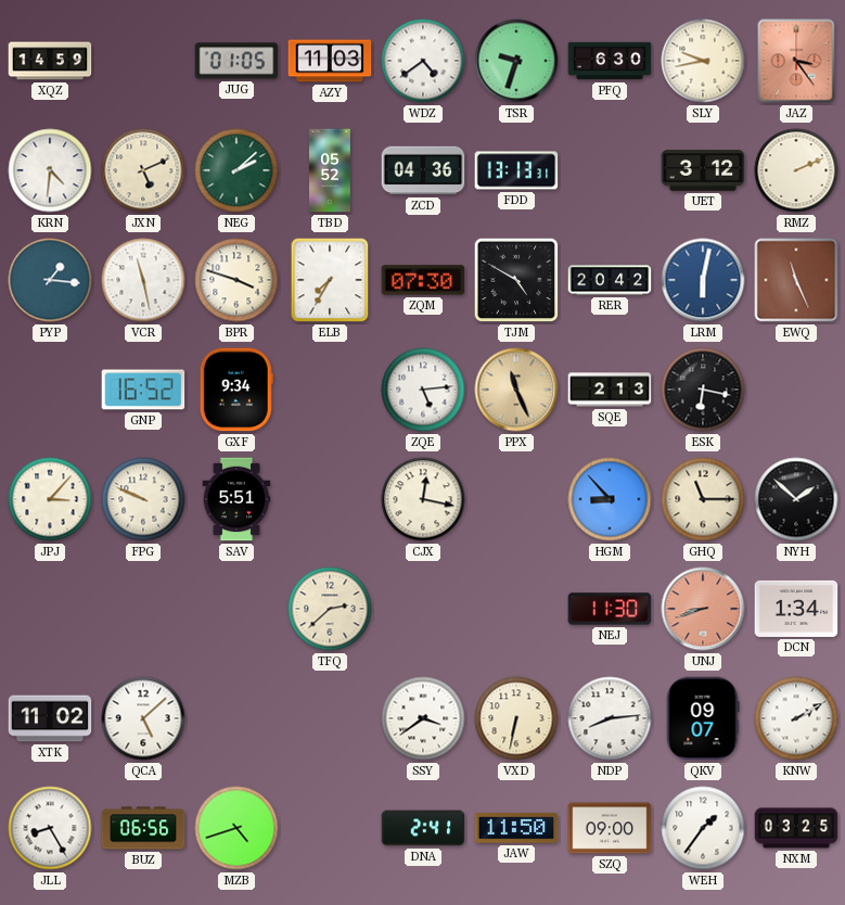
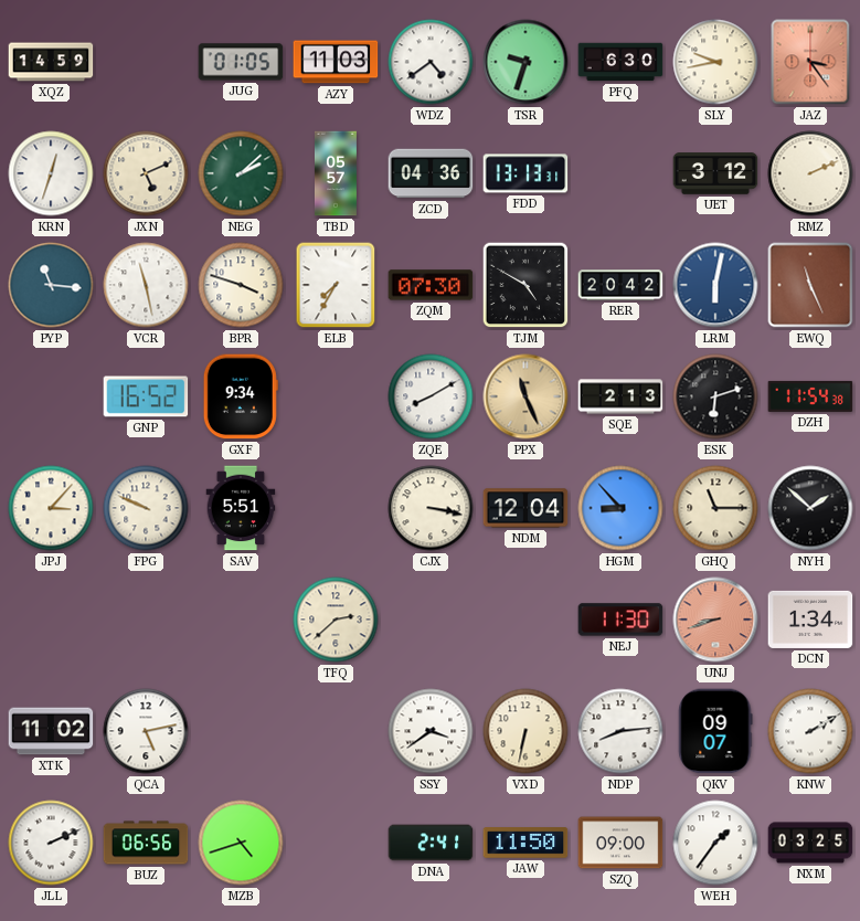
KRN: 4:31 -> 12:33 (51, 173)
TBD: 05:52 -> 05:57 (336, 173)
PYP: 1:16 -> 11:16 (51, 285)
ZQE: 5:14 -> 8:10 (431, 396)
ESK: 6:17 -> 6:12 (715, 396)
DZH: none -> 11:54 (810, 396)
CJX: 12:17 -> 3:17 (431, 508)
NDM: none -> 12:04 (525, 508)
QCA: 5:08 -> 5:13 (146, 731)
JLL: 8:25 -> 2:11 (51, 843)
